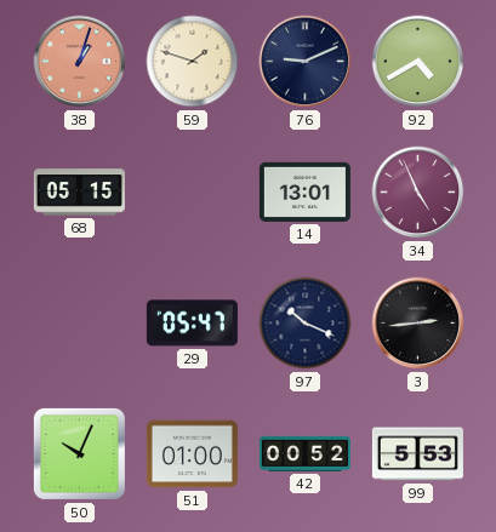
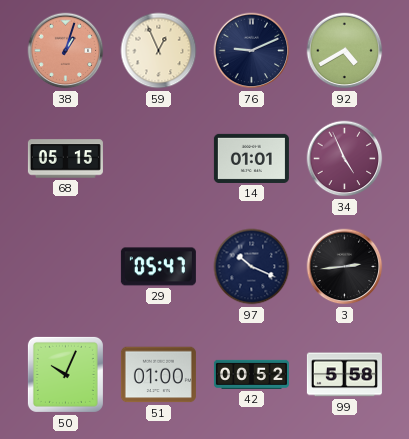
59: 1:48 -> 12:56 (159, 51)
14: 13:01 -> 01:01 (251, 158)
99: 5:53 -> 5:58 (344, 375)
